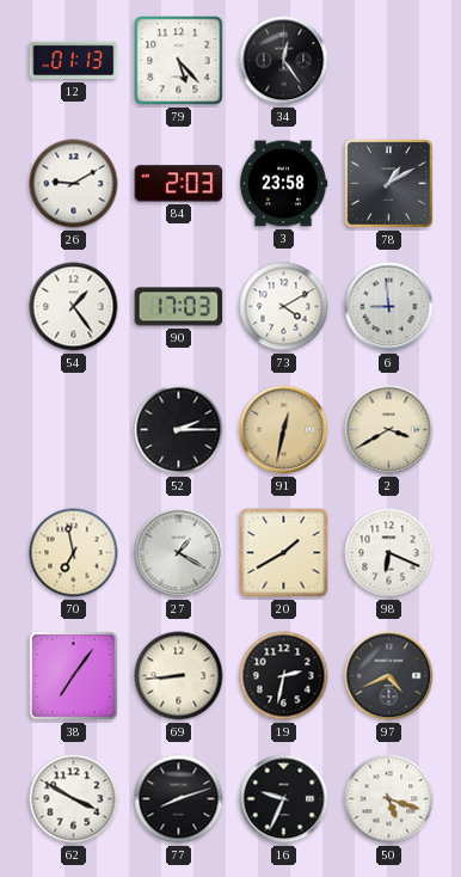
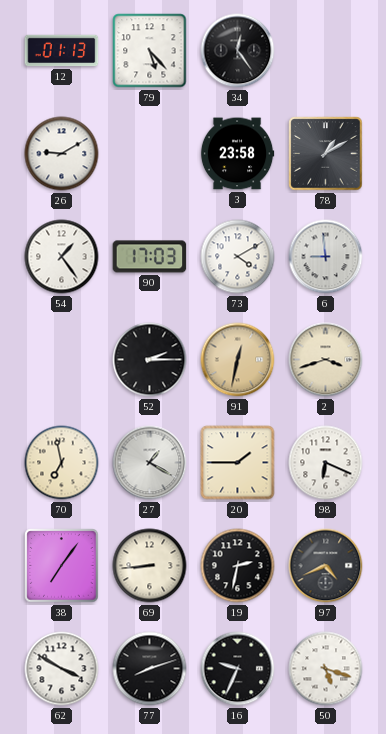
84: 2:03 -> none (179, 184)
2: 3:40 -> 3:42 (326, 360)
20: 1:40 -> 1:45 (238, 463)
